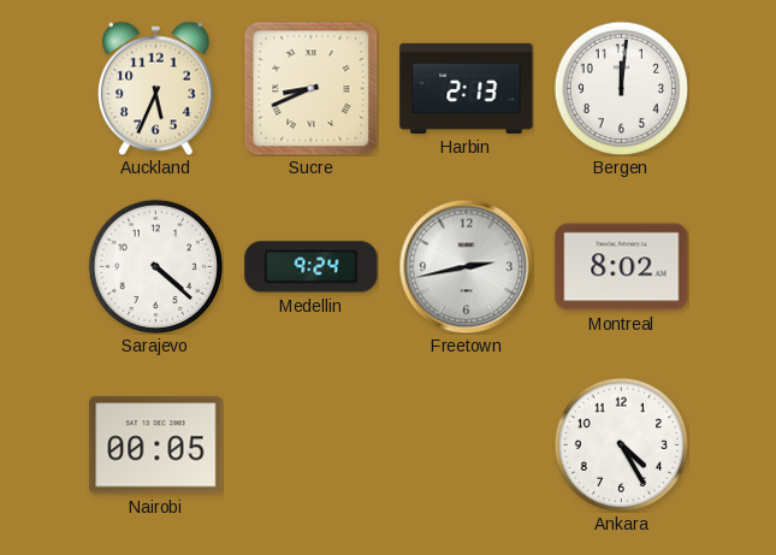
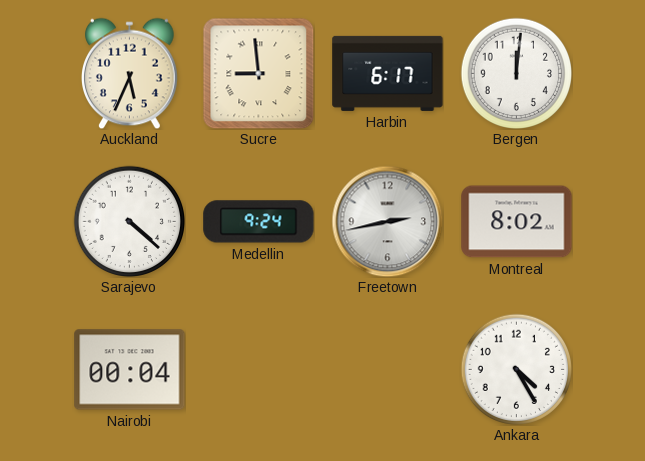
Sucre: 8:41 -> 8:59 (258, 73)
Harbin: 2:13 -> 6:17 (388, 73)
Nairobi: 00:05 -> 00:04 (130, 370)
